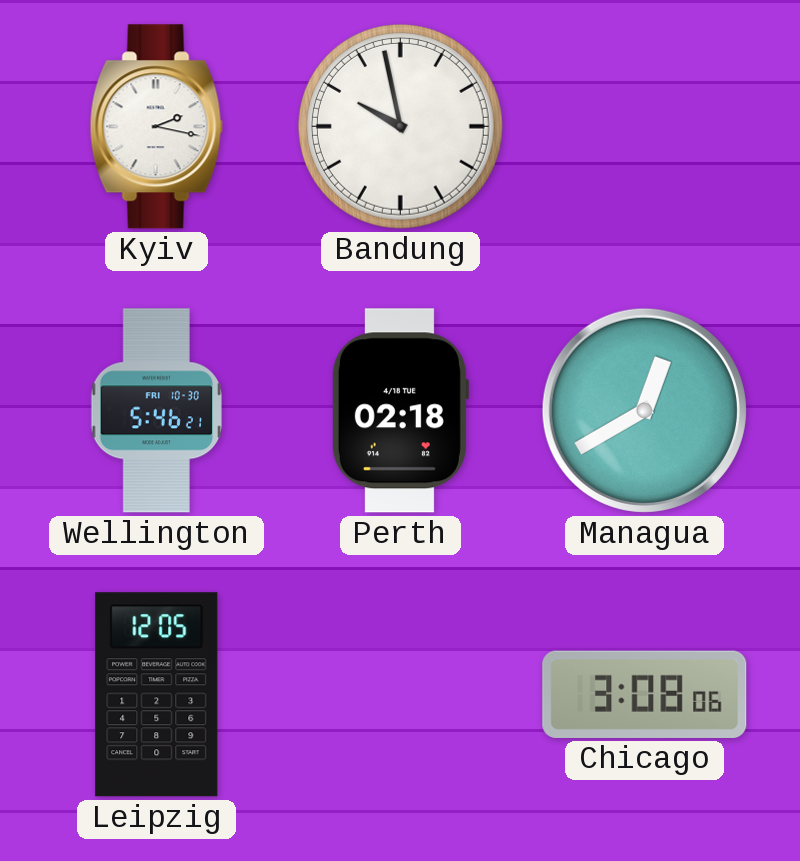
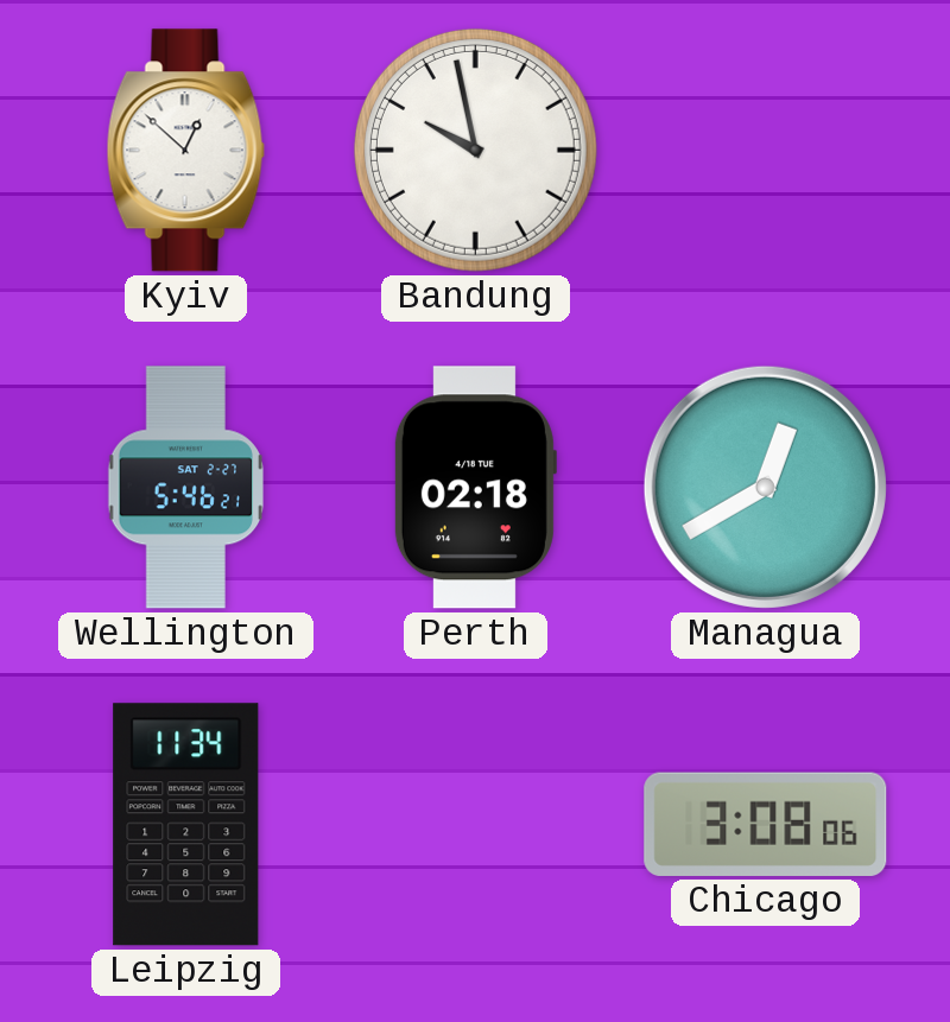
Kyiv: 2:17 -> 12:52 (185, 151)
Wellington date: FRI 10-30 -> SAT 2-27 (185, 488)
Leipzig: 12:05 -> 11:34 (186, 825)
